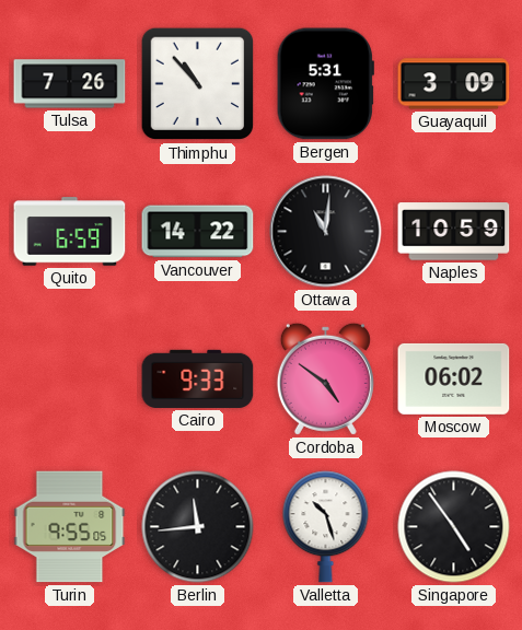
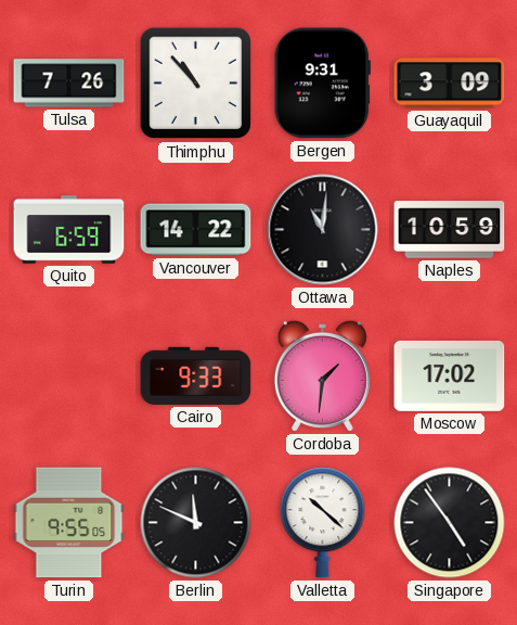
Bergen: 5:31 -> 9:31 (322, 84)
Cordoba: 4:51 -> 1:31 (322, 375)
Moscow: 06:02 -> 17:02 (450, 375)
Berlin: 11:44 -> 11:49 (196, 523)
Valletta: 10:27 -> 10:22 (323, 523)
